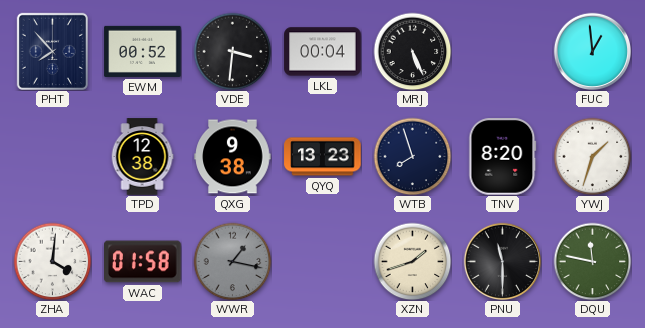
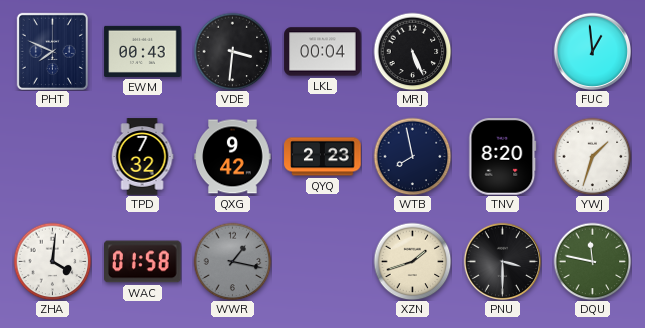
PHT: 7:53 -> 7:49 (52, 51)
EWM: 00:52 -> 00:43 (143, 51)
TPD: 12:38 -> 7:32 (142, 157)
QXG: 9:38 -> 9:42 (233, 157)
QYQ: 13:23 -> 2:23 (323, 157)
WTB: 7:57 -> 7:58 (412, 156)
PNU: 11:30 -> 3:30 (502, 261)
